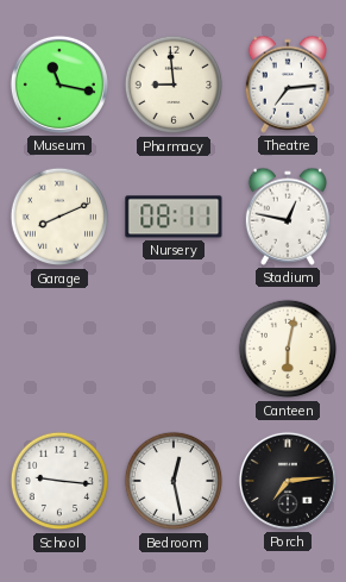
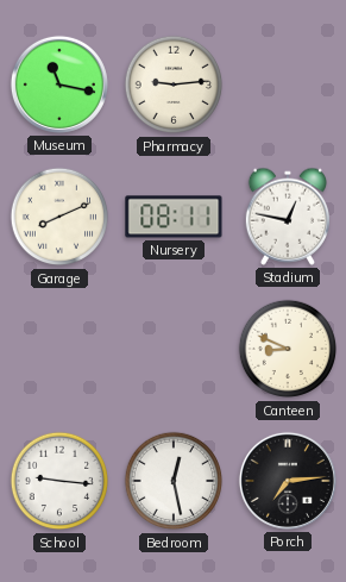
Pharmacy: 8:59 -> 9:14 (174, 85)
Theatre: 7:14 -> none (287, 85)
Canteen: 6:02 -> 8:49 (288, 349)
